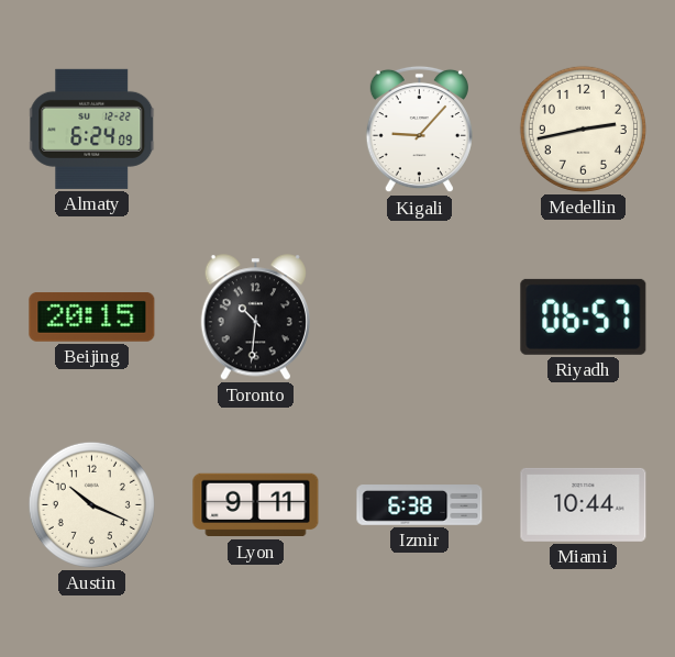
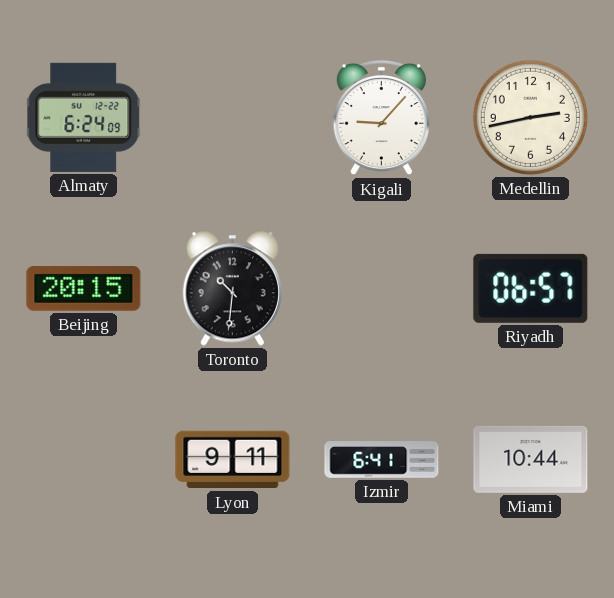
Austin: 10:19 -> none (91, 504)
Izmir: 6:38 -> 6:41 (382, 460)
